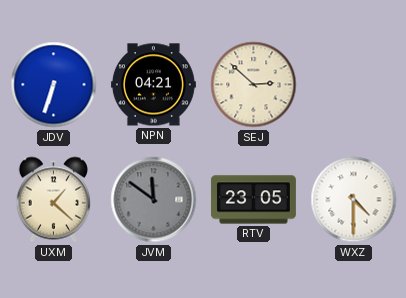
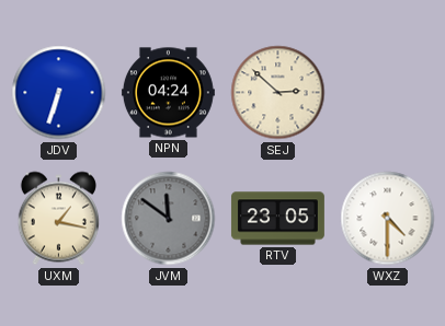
NPN: 04:21 -> 04:24 (168, 93)
UXM: 1:22 -> 1:17 (58, 219)
